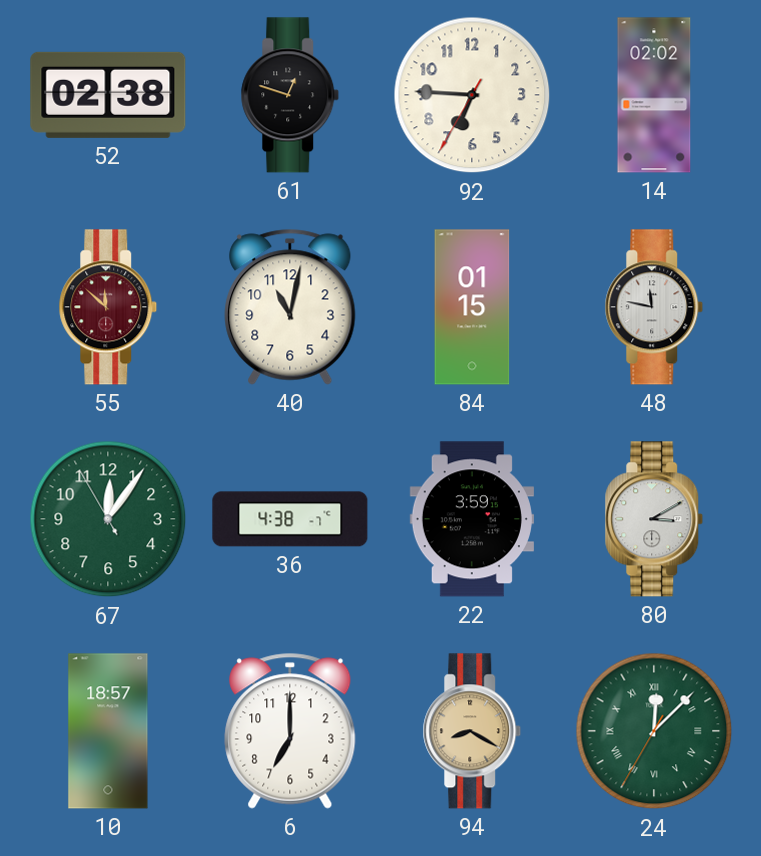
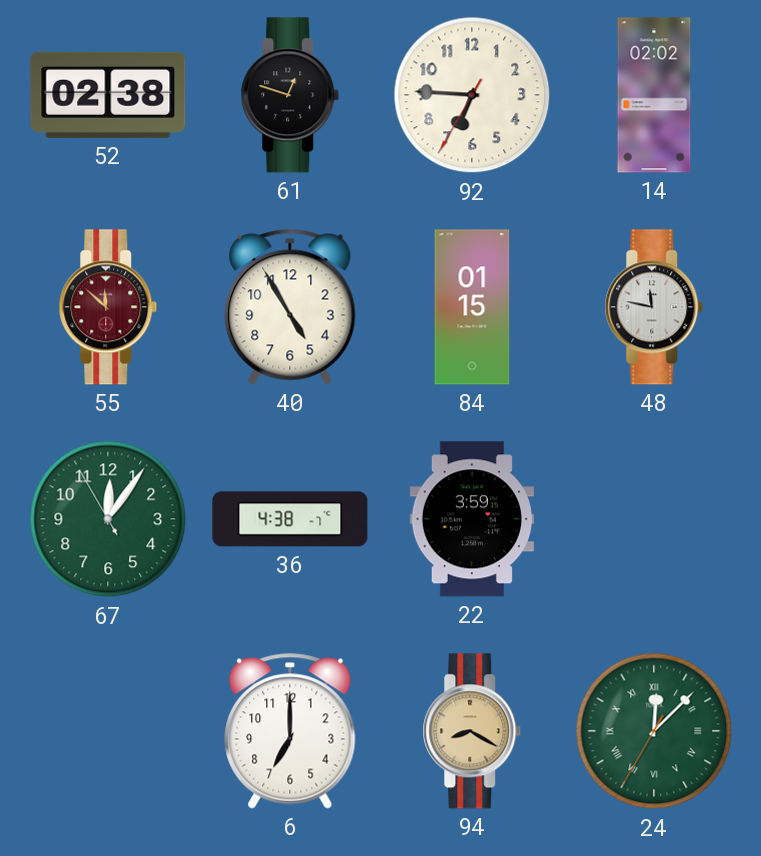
40: 11:02 -> 4:55 (290, 307)
80: 3:10 -> none (654, 519)
10: 18:57 -> none (108, 731)
